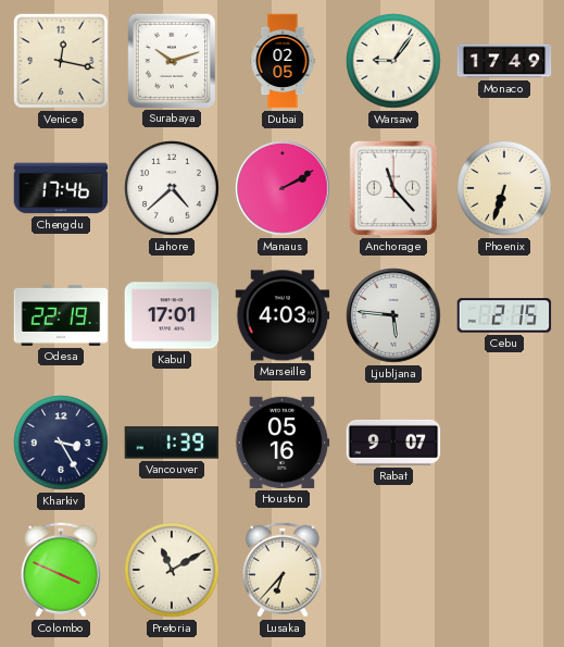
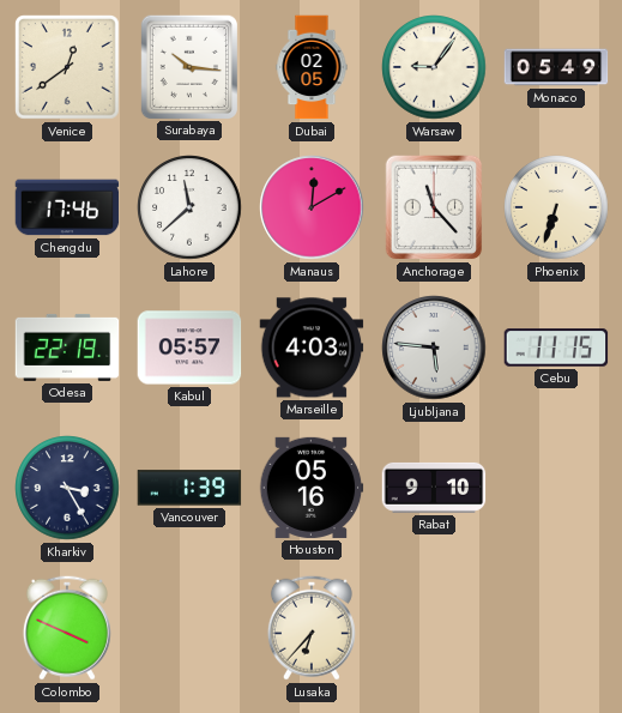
Venice: 12:17 -> 12:39 (68, 68)
Surabaya: 10:12 -> 10:16 (188, 66)
Monaco: 17:49 -> 05:49 (556, 67)
Lahore: 4:38 -> 11:38 (189, 207)
Manaus: 2:10 -> 12:10 (312, 207)
Kabul: 17:01 -> 05:57 (189, 348)
Cebu: 2:15 -> 11:15 (556, 348)
Rabat: 9:07 -> 9:10 (434, 488)
Pretoria: 11:10 -> none (172, 570)
